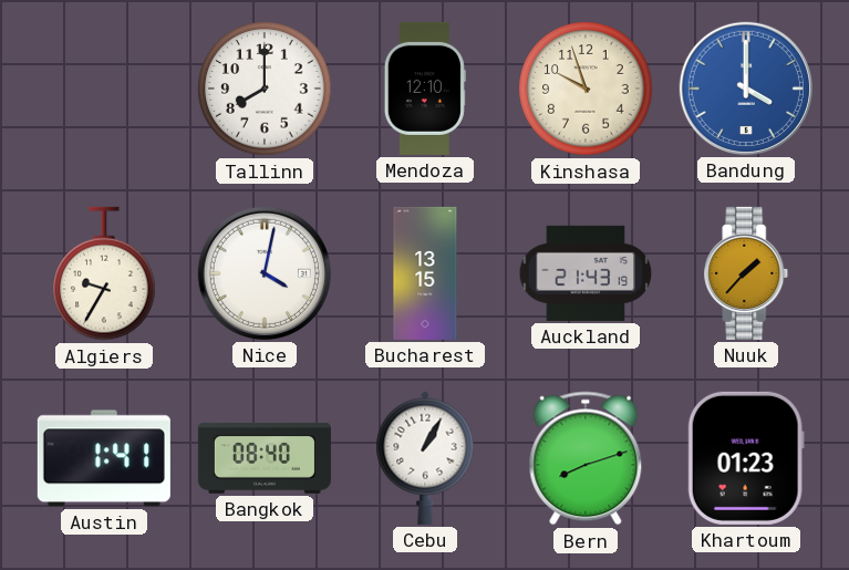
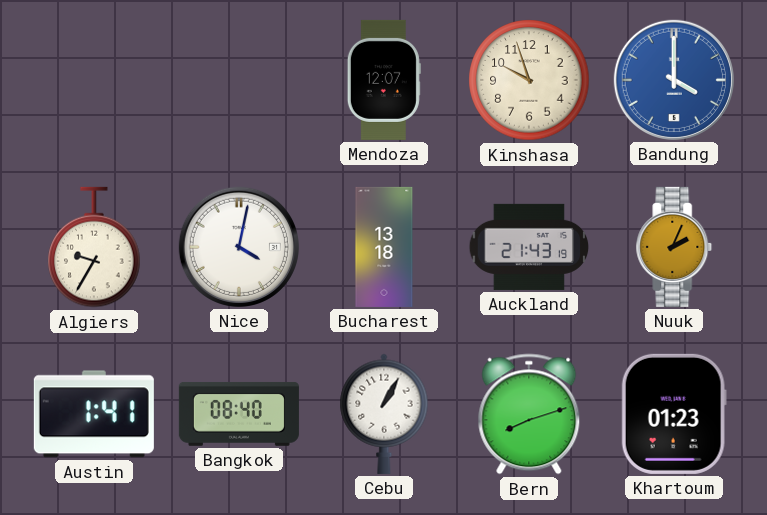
Tallinn: 8:00 -> none (265, 89)
Mendoza: 12:10 -> 12:07 (384, 80)
Bucharest: 13:15 -> 13:18 (384, 247)
Nuuk: 1:37 -> 2:04 (674, 247)
